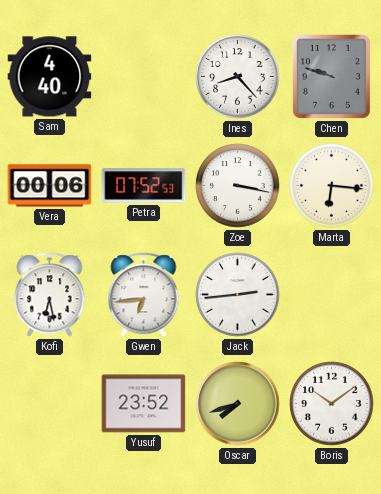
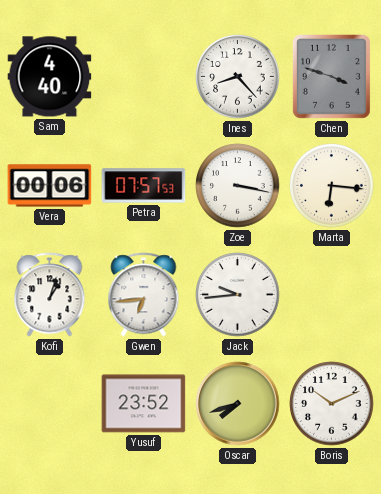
Chen: 9:48 -> 3:48 (332, 77)
Petra: 07:52 -> 07:57 (144, 186)
Kofi: 6:28 -> 1:03 (50, 295)
Jack: 2:44 -> 9:44 (238, 295)
Boris: 10:09 -> 10:11 (332, 404)
